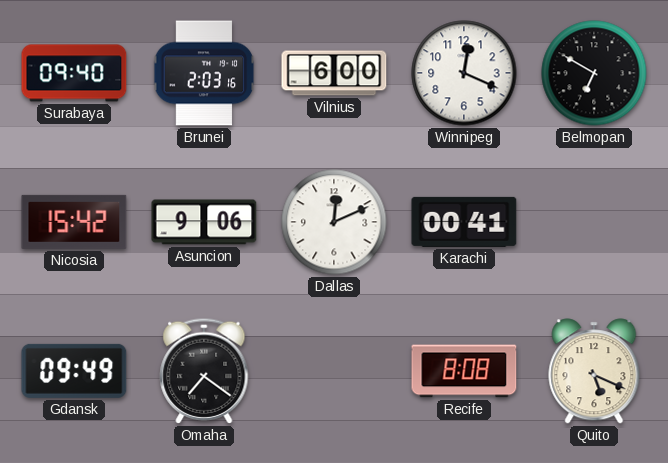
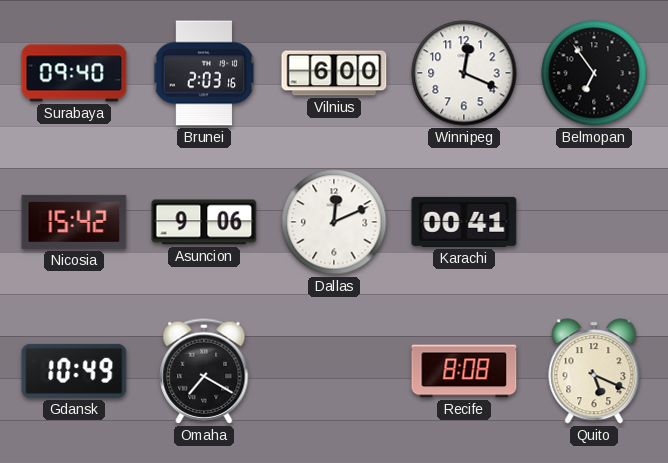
Belmopan: 6:50 -> 6:54 (594, 73)
Gdansk: 09:49 -> 10:49 (74, 371)
Omaha: 7:21 -> 7:20 (204, 371)
